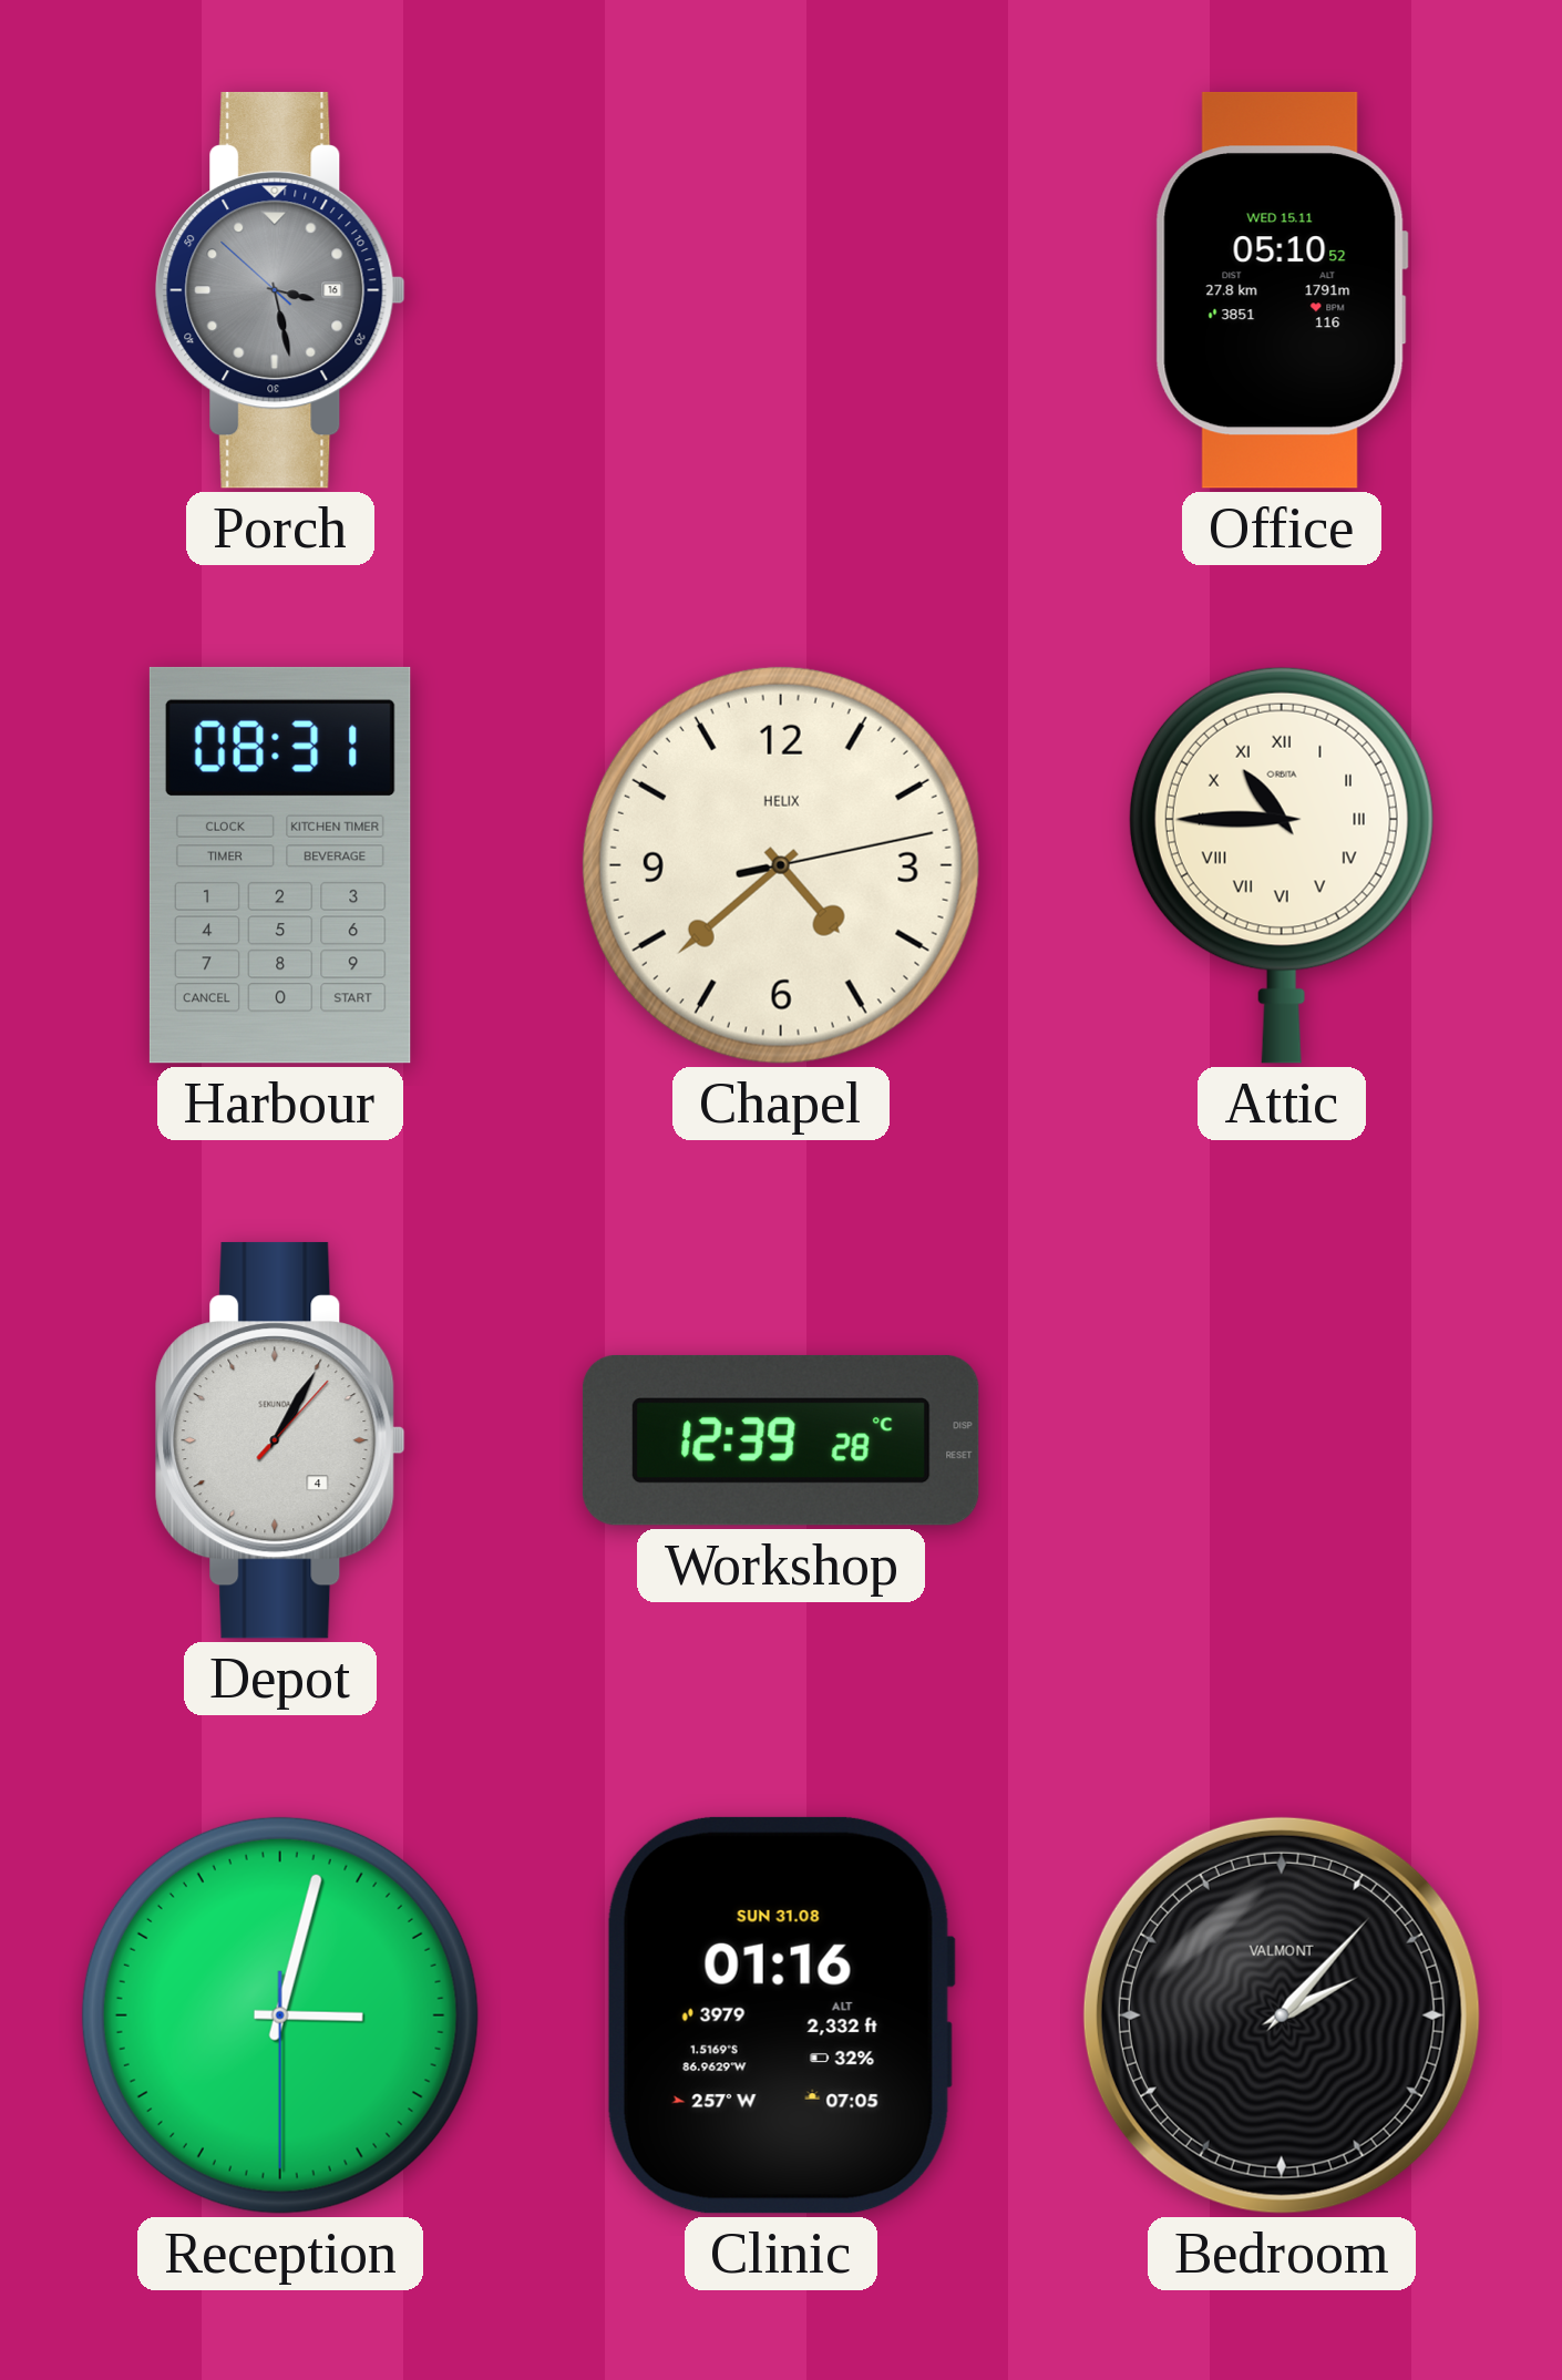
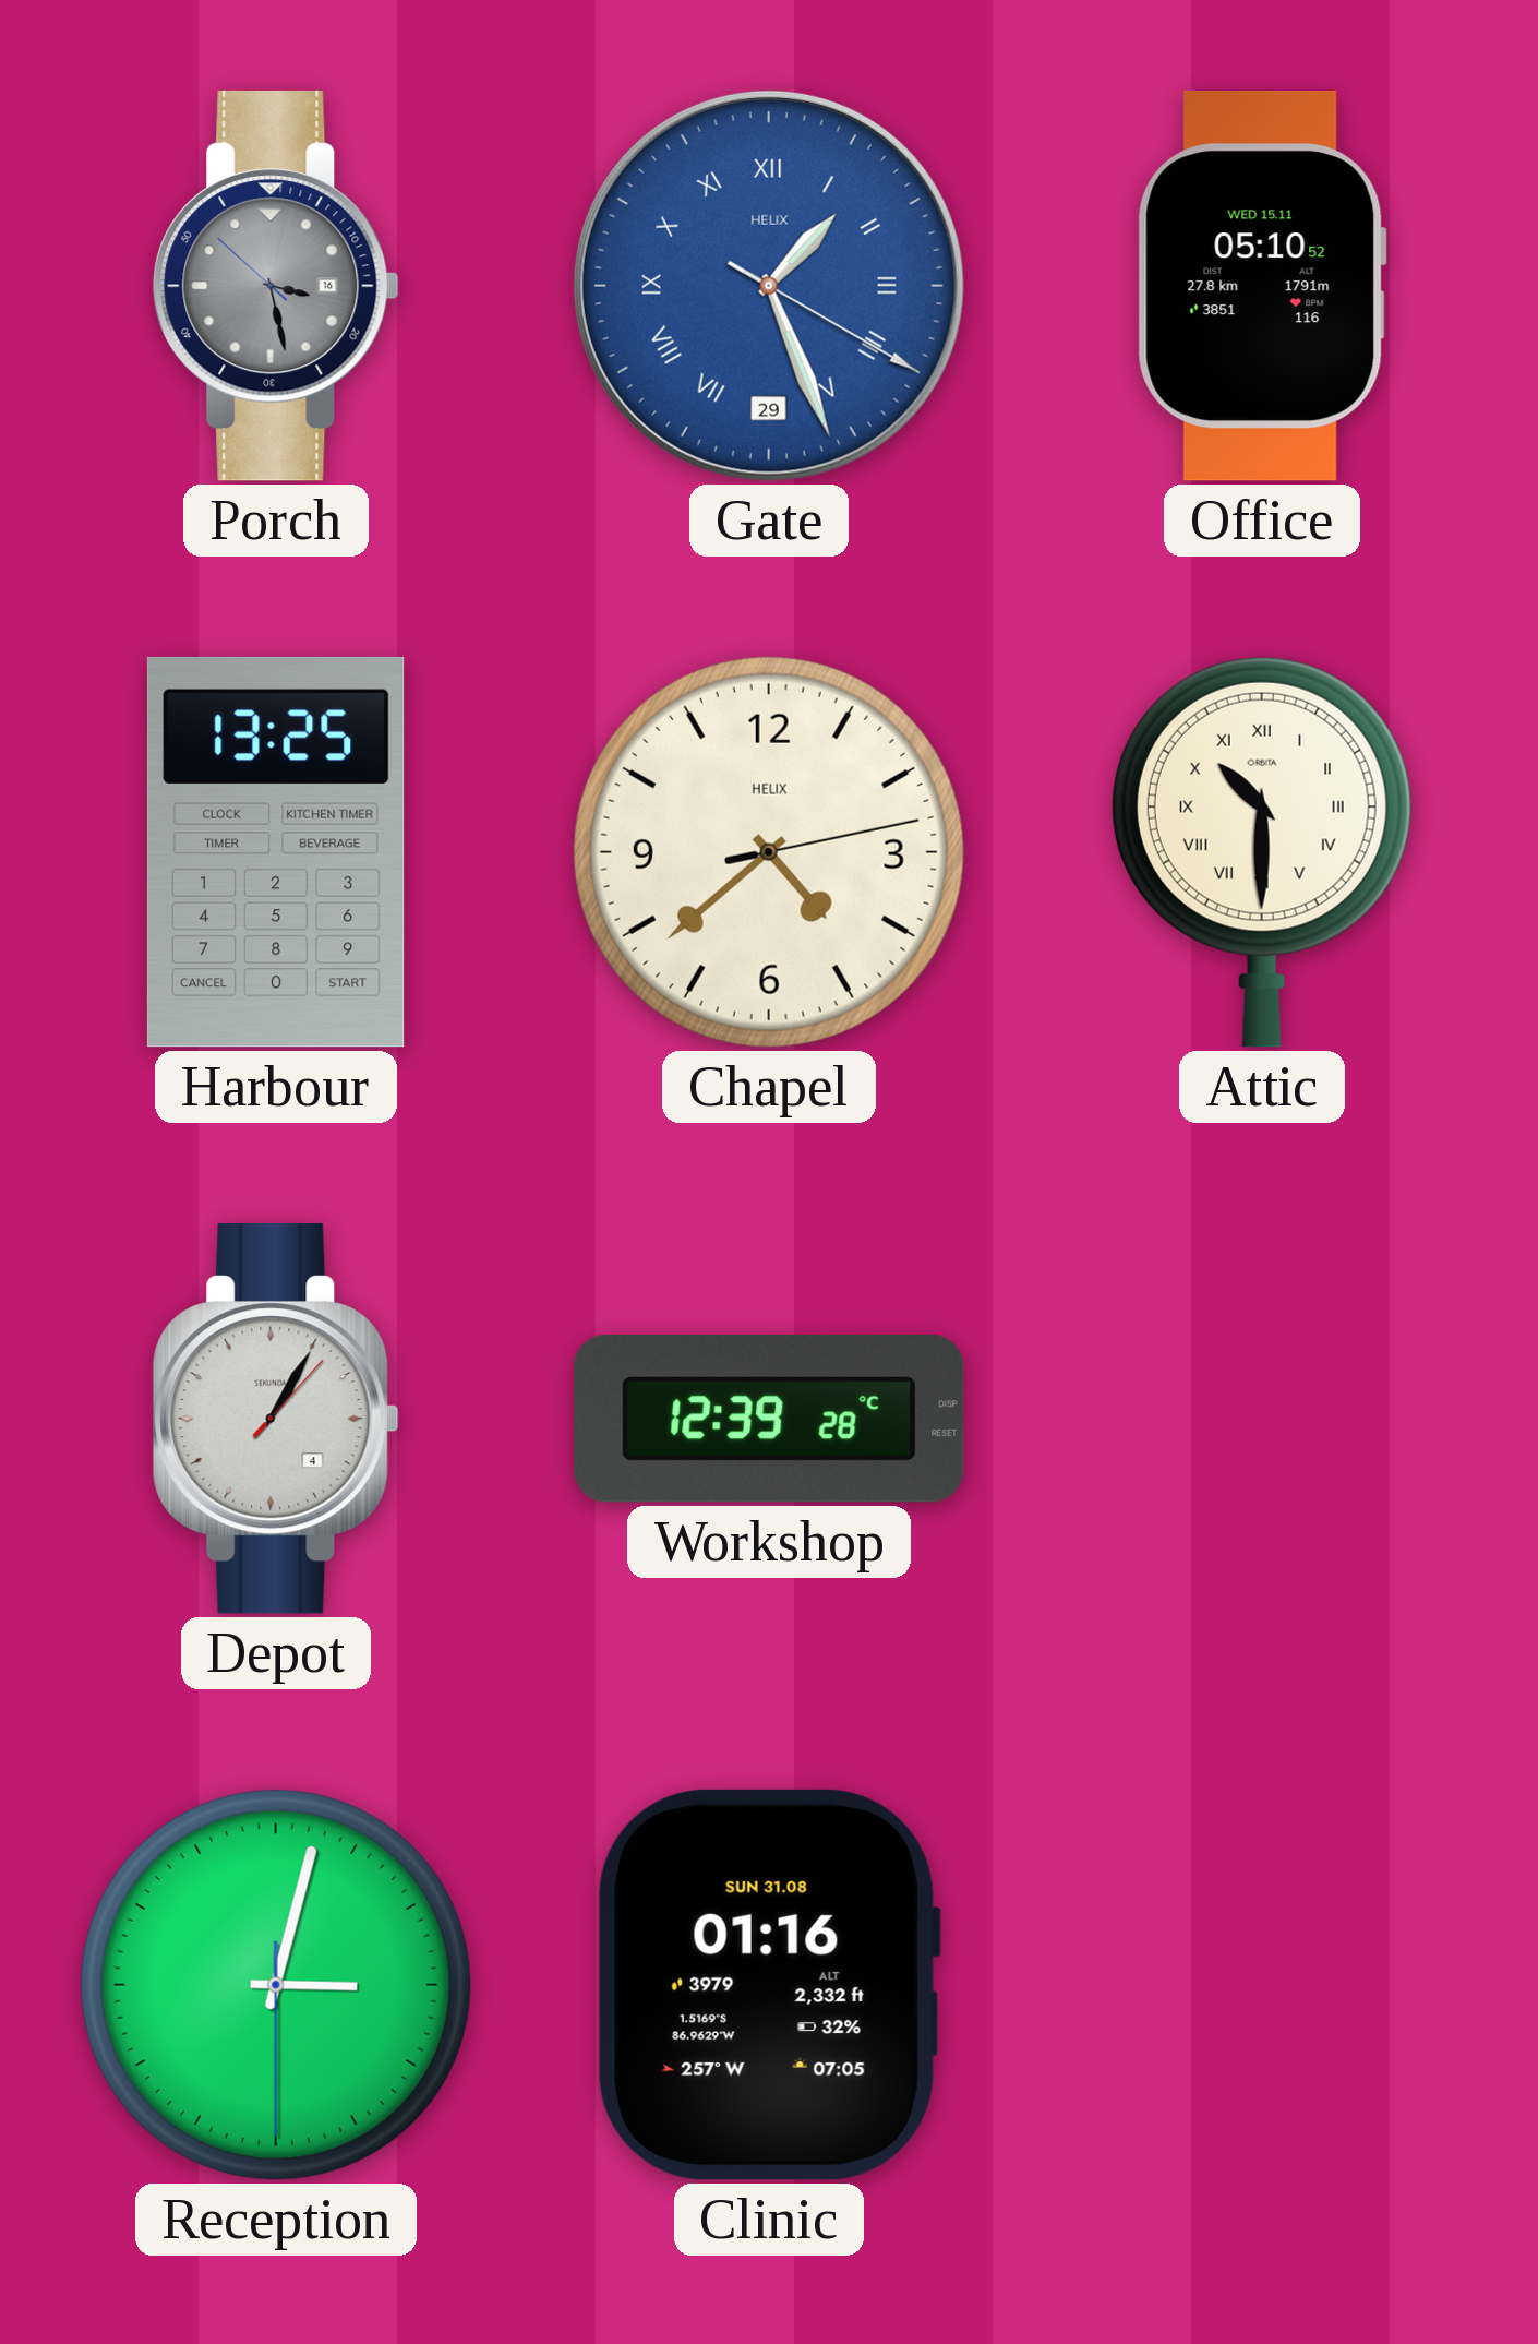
Gate: none -> 1:26 (769, 286)
Harbour: 08:31 -> 13:25 (276, 852)
Attic: 10:45 -> 10:30 (1262, 852)
Bedroom: 2:07 -> none (1282, 2015)
